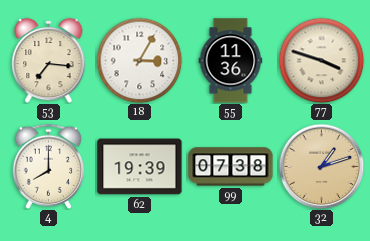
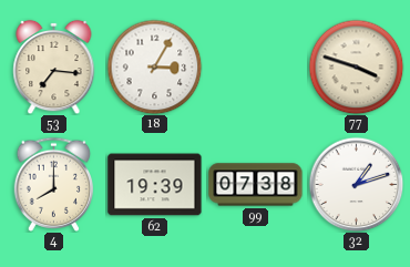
55: 11:36 -> none (231, 61)
32 dial: champagne -> white (356, 184)
